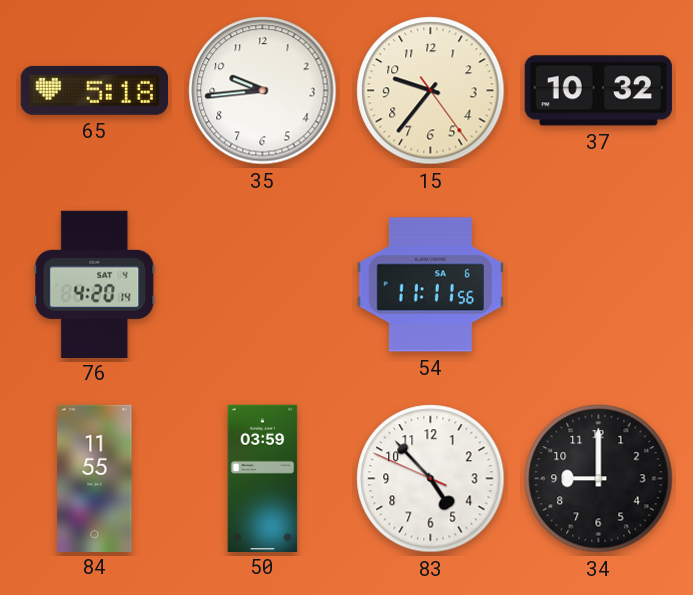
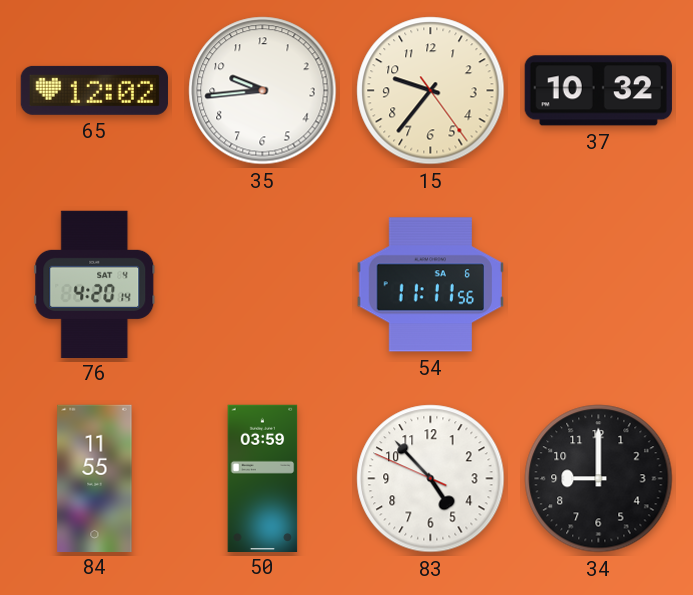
65: 5:18 -> 12:02 (94, 90)
